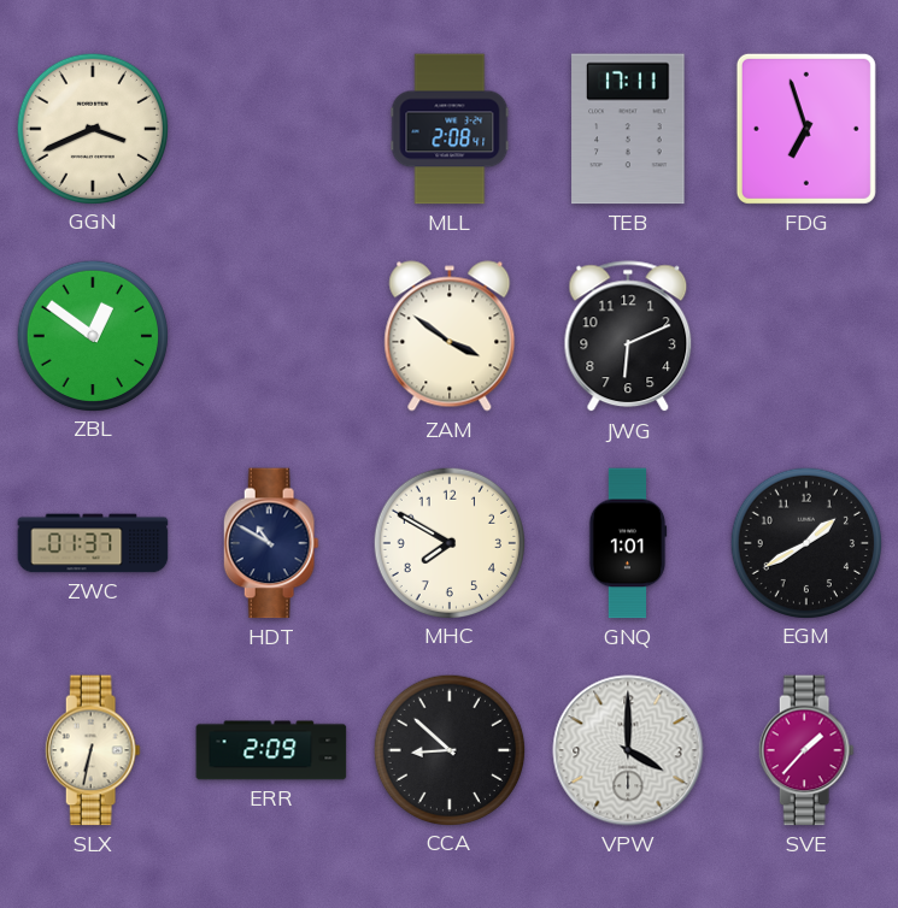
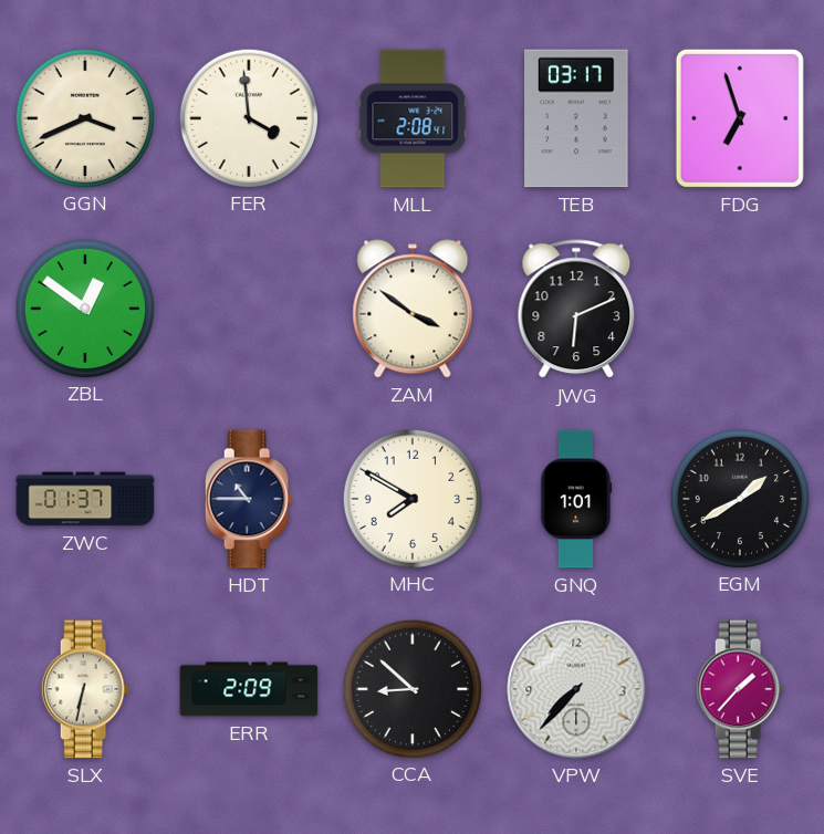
FER: none -> 3:59 (248, 117)
TEB: 17:11 -> 03:17 (576, 118)
HDT: 10:50 -> 10:45 (249, 499)
VPW: 4:00 -> 7:37 (576, 689)
